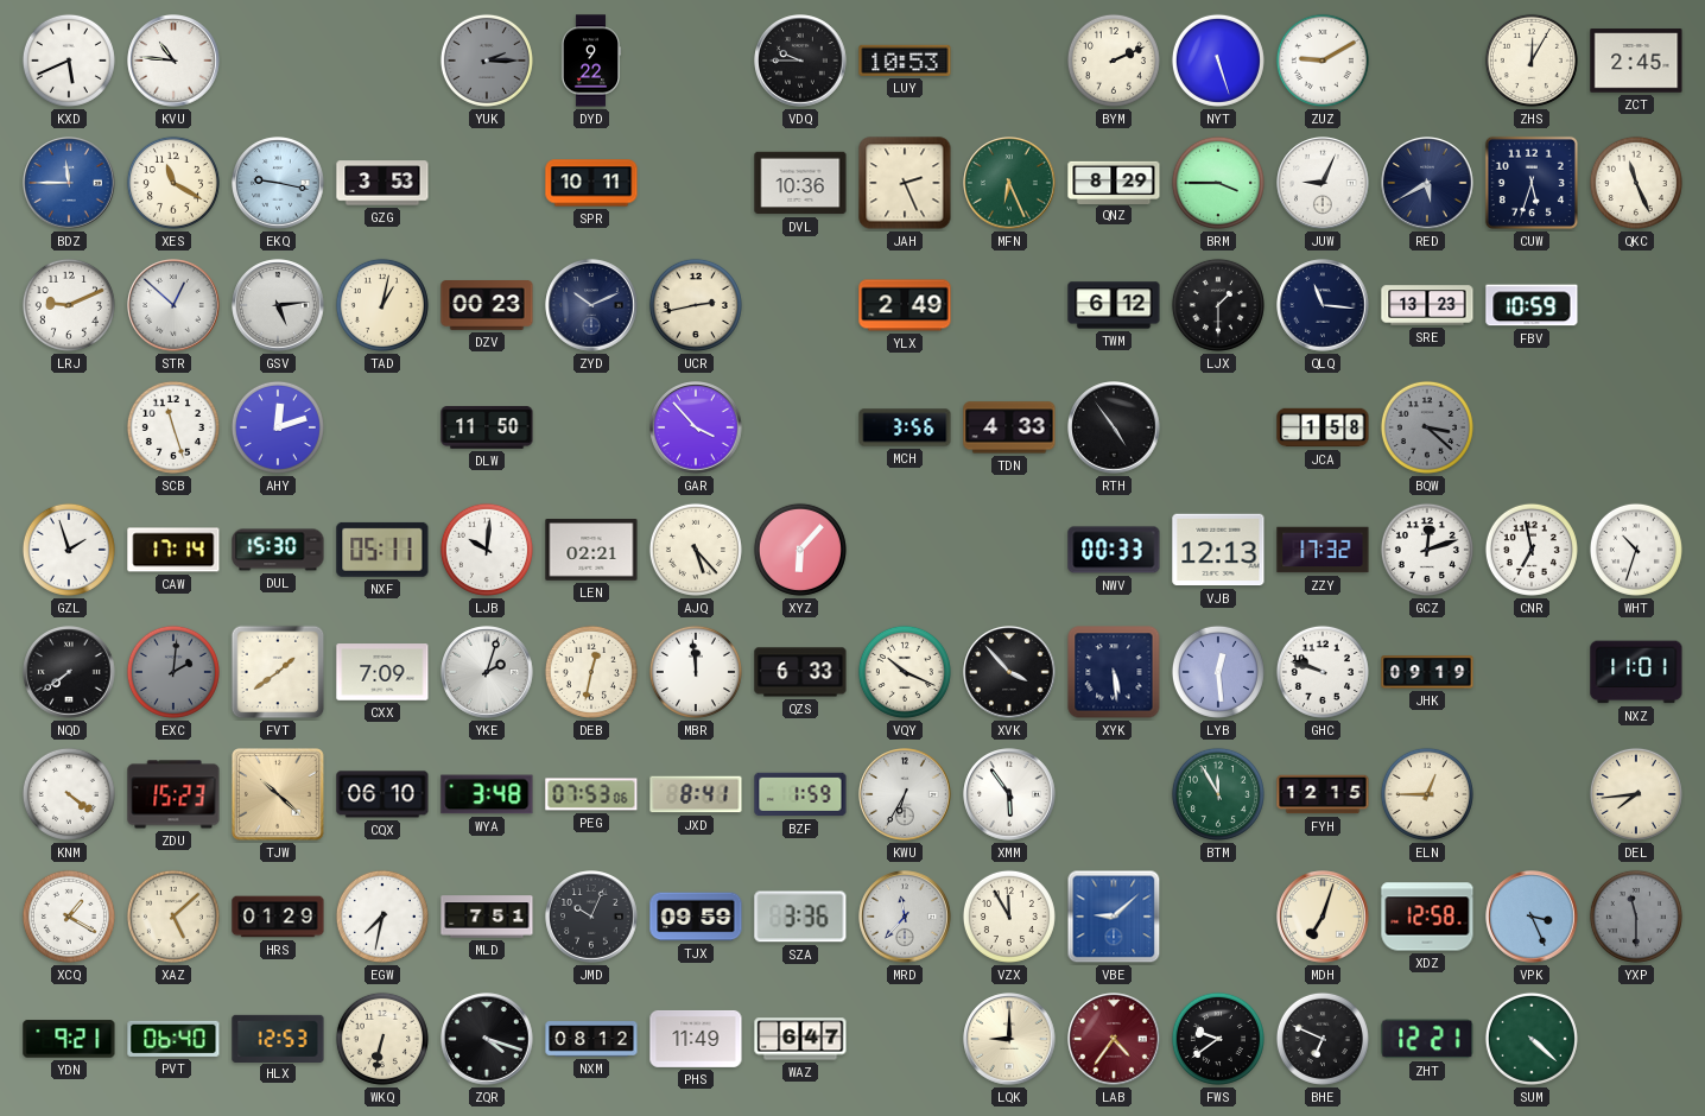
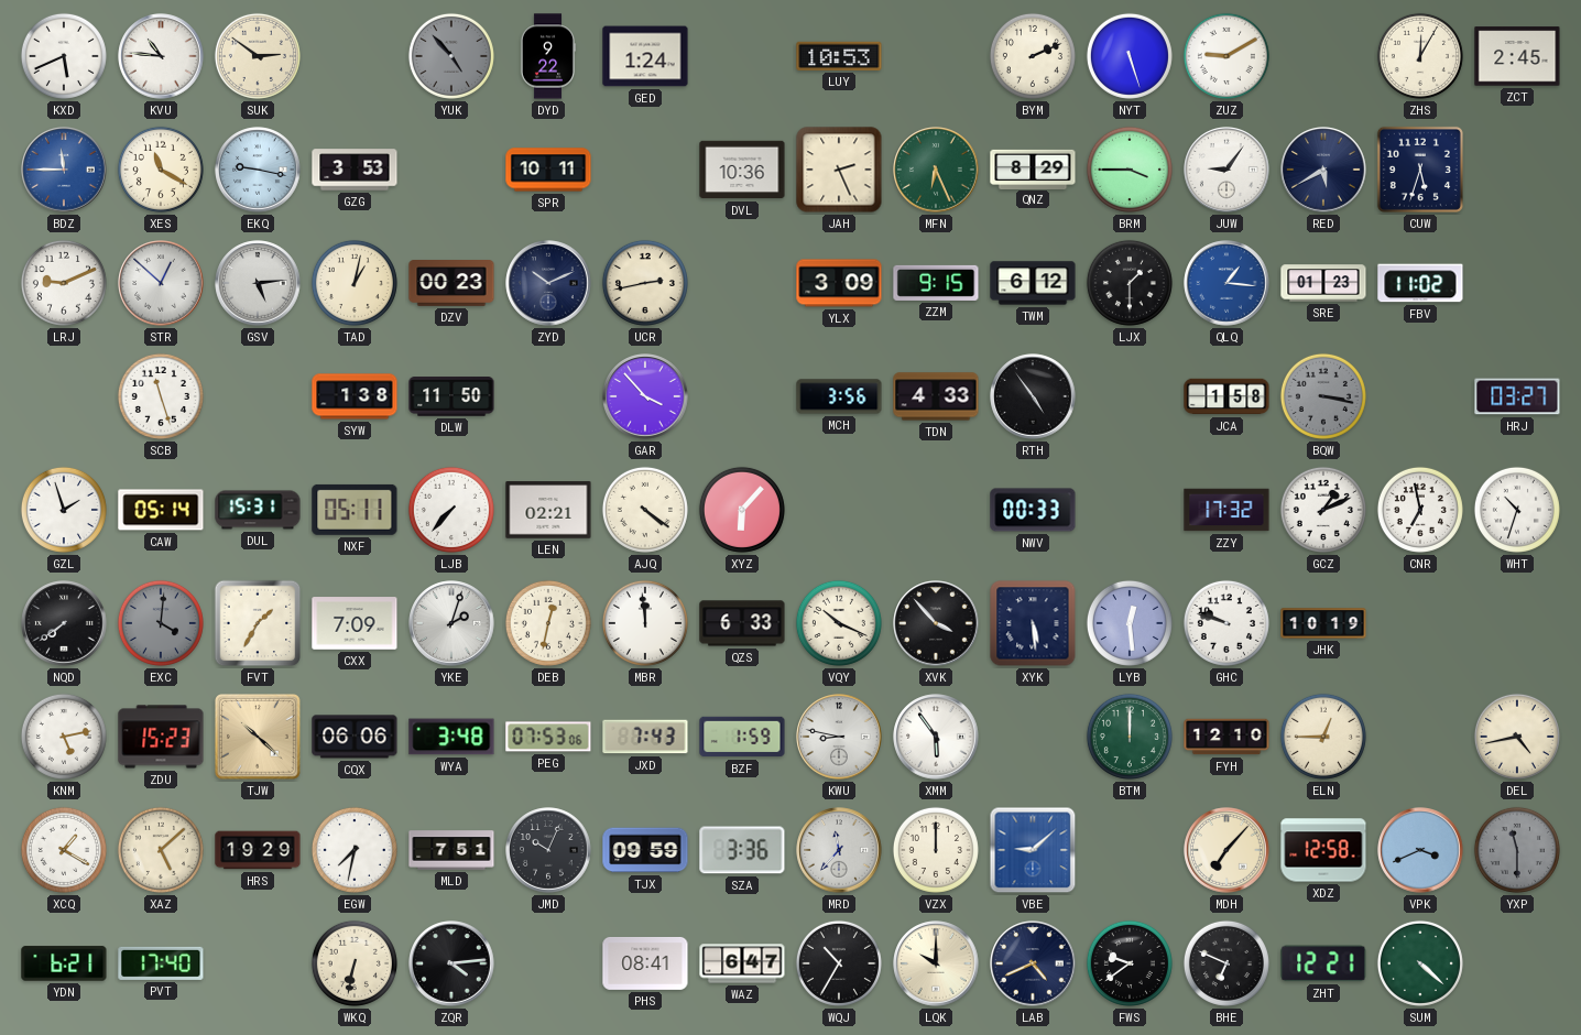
SUK: none -> 2:51 (258, 56)
YUK: 2:15 -> 4:53 (451, 56)
GED: none -> 1:24 (645, 56)
VDQ: 9:45 -> none (800, 61)
JUW: 9:04 -> 9:06 (1226, 170)
QKC: 11:26 -> none (1636, 183)
YLX: 2:49 -> 3:09 (839, 283)
ZZM: none -> 9:15 (936, 283)
QLQ: 11:16 -> 1:16 (1226, 283)
QLQ dial: navy -> blue (1226, 283)
SRE: 13:23 -> 01:23 (1323, 283)
FBV: 10:59 -> 11:02 (1420, 283)
AHY: 12:12 -> none (278, 427)
SYW: none -> 1:38 (355, 396)
BQW: 3:22 -> 3:17 (1323, 396)
HRJ: none -> 03:27 (1517, 396)
CAW: 17:14 -> 05:14 (161, 510)
DUL: 15:30 -> 15:31 (258, 510)
LJB: 10:01 -> 7:37 (451, 510)
AJQ: 5:23 -> 4:21 (645, 510)
VJB: 12:13 -> none (1218, 550)
GCZ: 12:12 -> 1:11 (1323, 510)
EXC: 2:01 -> 4:01 (161, 623)
FVT: 1:39 -> 1:35 (258, 623)
JHK: 09:19 -> 10:19 (1323, 623)
NXZ: 11:01 -> none (1636, 672)
KNM: 4:21 -> 5:13 (64, 737)
CQX: 06:10 -> 06:06 (355, 737)
JXD: 8:41 -> 7:43 (645, 737)
KWU: 6:35 -> 8:47 (839, 737)
BTM: 11:55 -> 12:00 (1130, 737)
FYH: 12:15 -> 12:10 (1226, 737)
DEL: 7:44 -> 4:43 (1517, 737)
HRS: 01:29 -> 19:29 (258, 850)
VZX: 11:55 -> 12:00 (936, 850)
MDH: 7:03 -> 7:07 (1226, 850)
VPK: 3:26 -> 3:41 (1420, 850)
YDN: 9:21 -> 6:21 (64, 963)
PVT: 06:40 -> 17:40 (161, 963)
HLX: 12:53 -> none (278, 1038)
ZQR: 4:18 -> 4:14 (451, 963)
NXM: 08:12 -> none (591, 1039)
PHS: 11:49 -> 08:41 (645, 963)
WQJ: none -> 10:35 (839, 963)
LQK: 9:00 -> 10:00 (936, 963)
LAB: 4:36 -> 4:41 (1033, 963)
LAB dial: burgundy -> navy (1033, 963)
